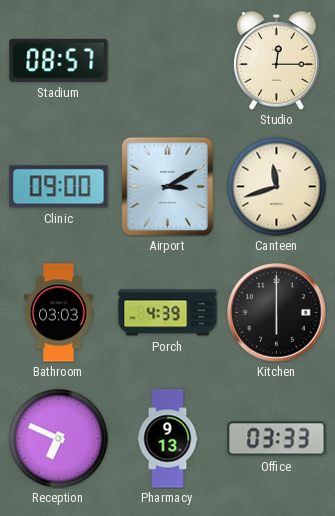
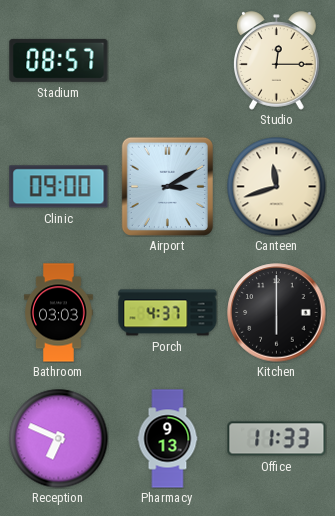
Porch: 4:39 -> 4:37 (168, 313)
Office: 03:33 -> 11:33 (277, 439)
